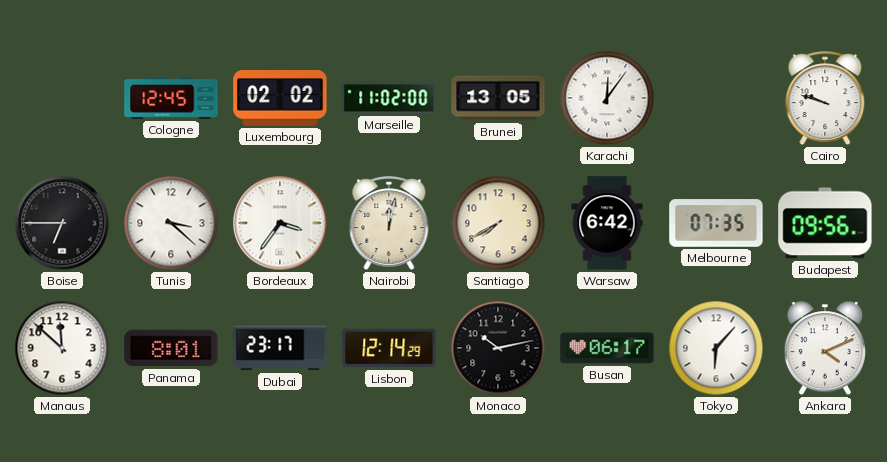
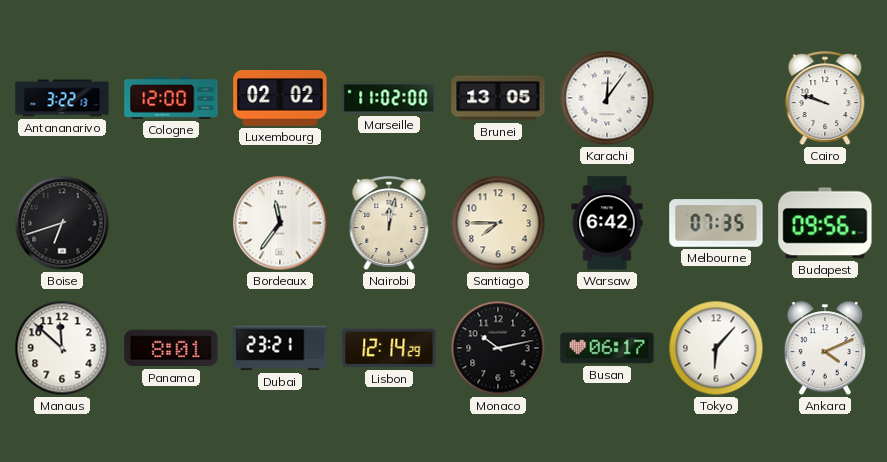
Antananarivo: none -> 3:22 (62, 98)
Cologne: 12:45 -> 12:00 (171, 98)
Boise: 6:45 -> 6:42 (62, 223)
Tunis: 3:22 -> none (171, 223)
Bordeaux: 3:36 -> 11:36 (280, 223)
Santiago: 7:40 -> 7:45 (498, 223)
Dubai: 23:17 -> 23:21 (280, 348)
